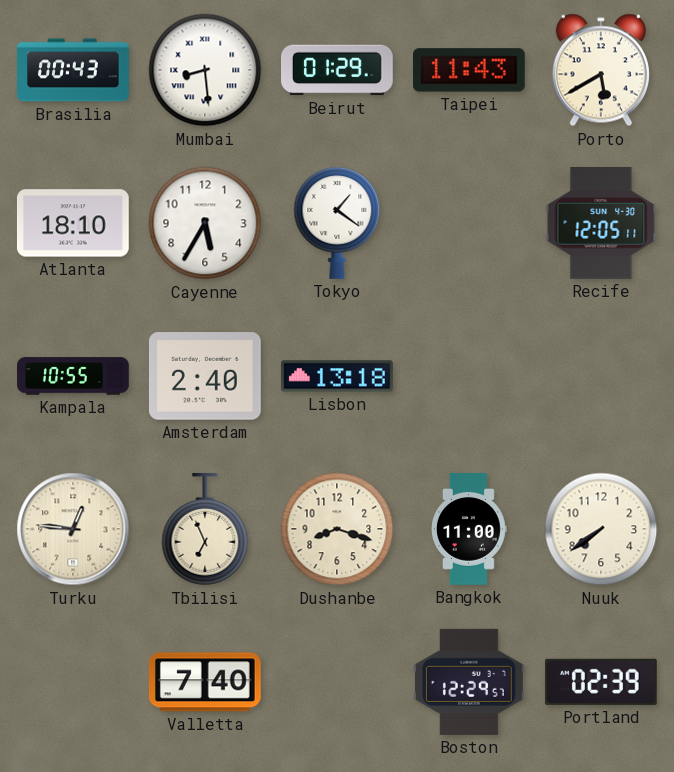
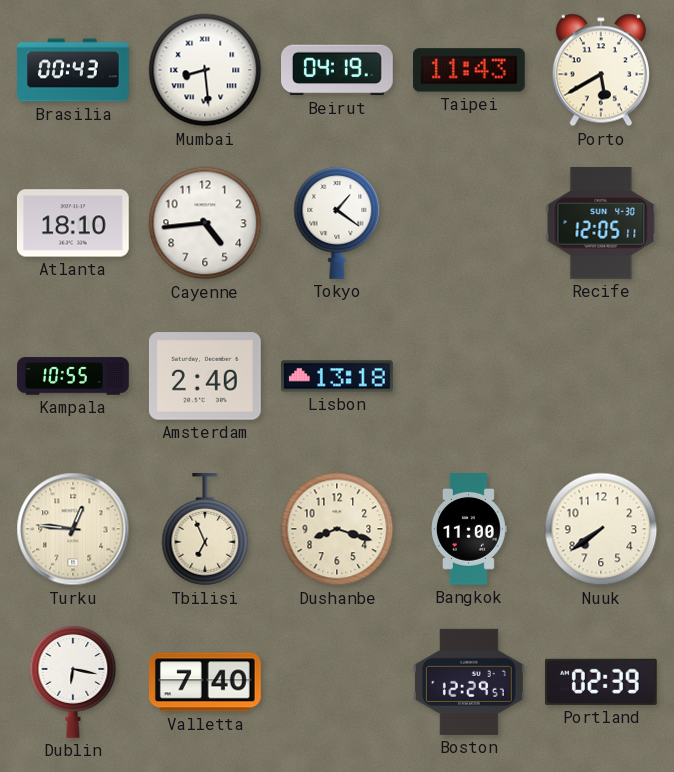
Beirut: 01:29 -> 04:19 (338, 70)
Cayenne: 5:35 -> 4:44 (205, 223)
Dublin: none -> 6:17 (73, 682)
